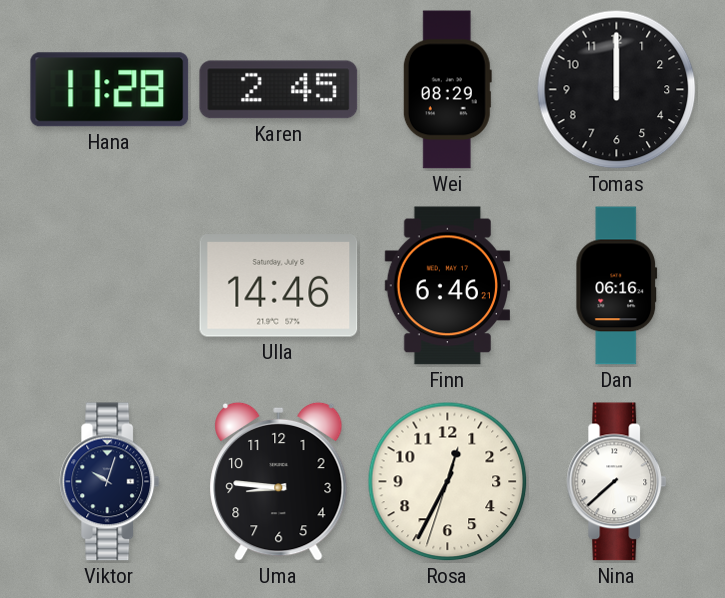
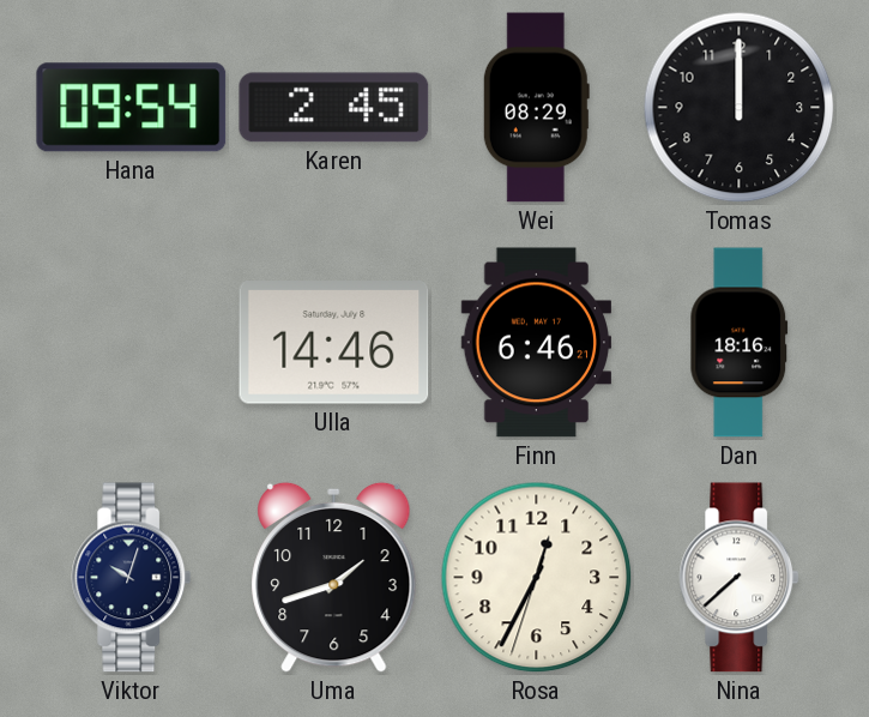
Hana: 11:28 -> 09:54 (132, 108)
Dan: 06:16 -> 18:16 (740, 343)
Uma: 8:46 -> 1:42 (334, 577)
